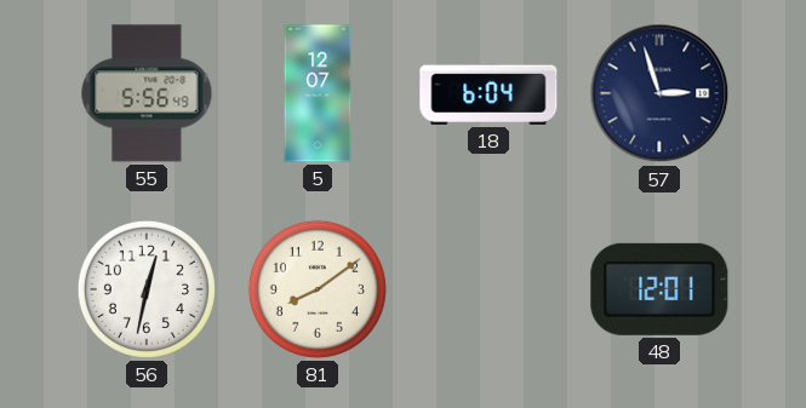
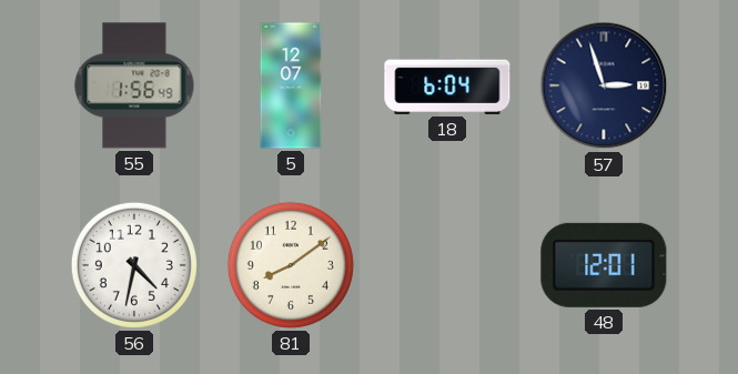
55: 5:56 -> 1:56 (134, 85)
56: 12:32 -> 4:32 (134, 265)
